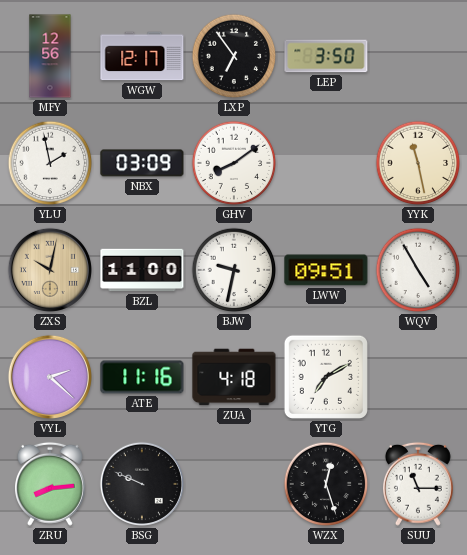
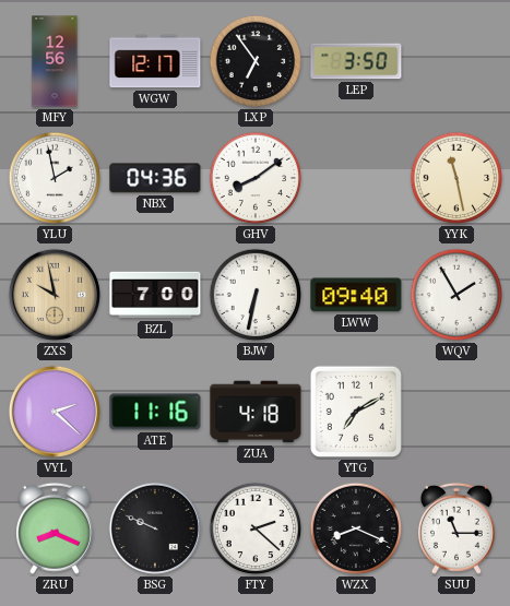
NBX: 03:09 -> 04:36 (155, 178)
ZXS: 10:02 -> 9:58 (55, 295)
BZL: 11:00 -> 7:00 (155, 295)
BJW: 9:32 -> 6:32 (256, 295)
LWW: 09:51 -> 09:40 (356, 295)
WQV: 4:55 -> 1:55 (456, 295)
ZRU: 8:14 -> 8:19 (55, 528)
FTY: none -> 2:22 (256, 528)
WZX: 12:27 -> 8:19 (356, 528)
